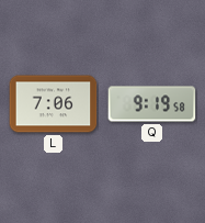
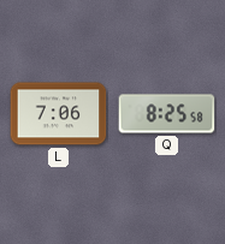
Q: 9:19 -> 8:25 (167, 114)
